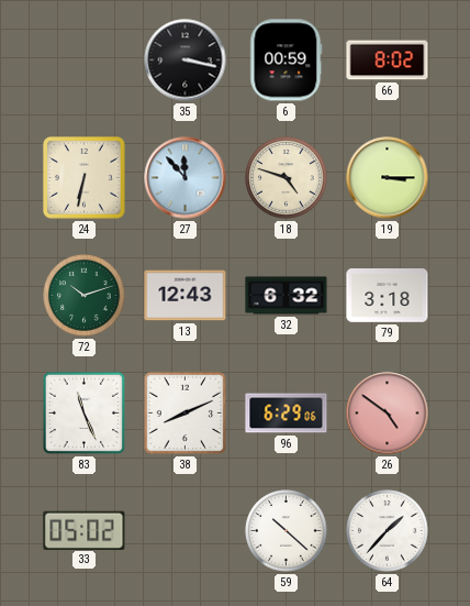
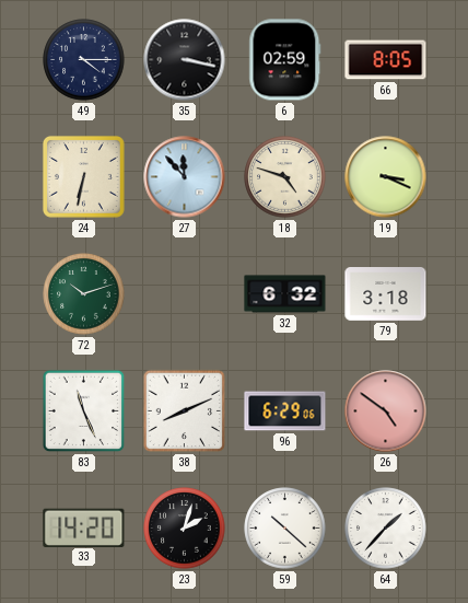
49: none -> 4:15 (84, 60)
6: 00:59 -> 02:59 (285, 60)
66: 8:02 -> 8:05 (386, 60)
19: 3:15 -> 3:19 (386, 177)
13: 12:43 -> none (186, 296)
33: 05:02 -> 14:20 (84, 527)
23: none -> 2:03 (185, 529)
